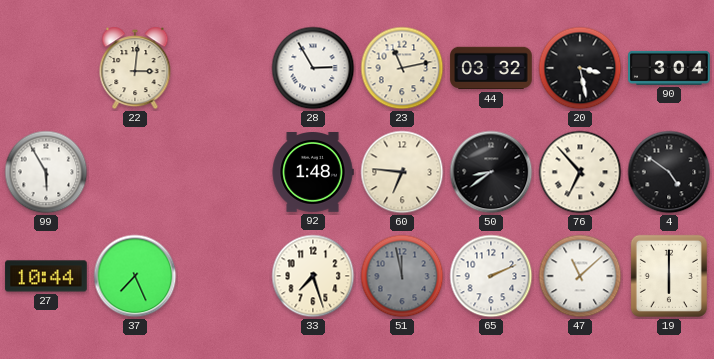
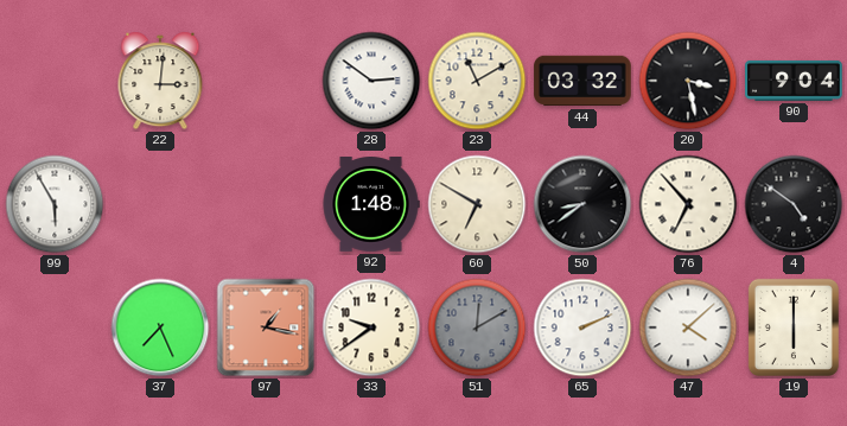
28: 2:55 -> 2:51 (371, 81)
23: 11:13 -> 11:10 (477, 81)
90: 3:04 -> 9:04 (794, 81)
60: 6:46 -> 6:50 (477, 204)
27: 10:44 -> none (46, 276)
97: none -> 1:17 (266, 328)
33: 7:27 -> 9:39 (371, 328)
51: 11:58 -> 12:10 (477, 328)
47: 11:08 -> 4:08 (688, 328)
